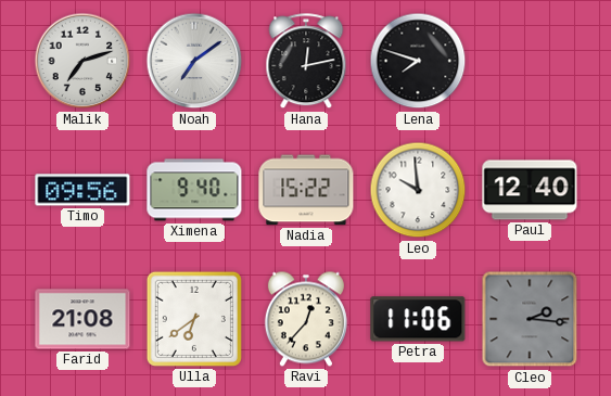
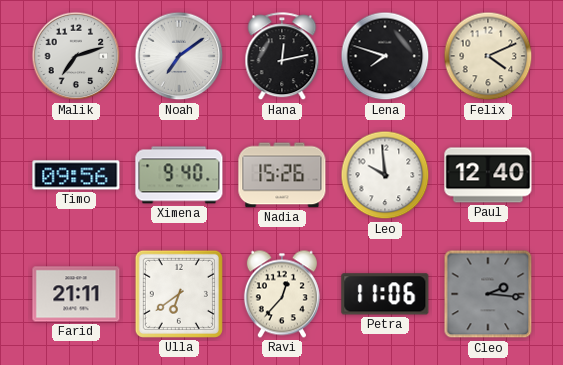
Felix: none -> 4:11 (488, 56)
Nadia: 15:22 -> 15:26 (282, 175)
Farid: 21:08 -> 21:11 (76, 294)
